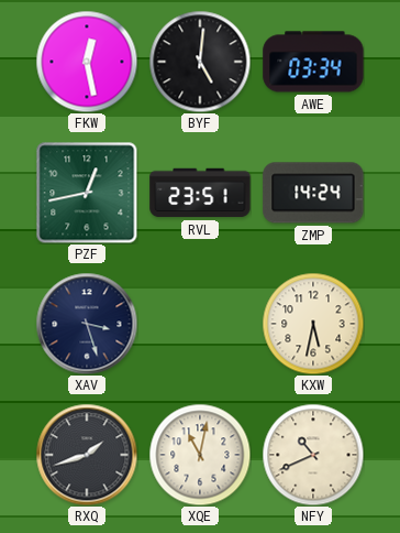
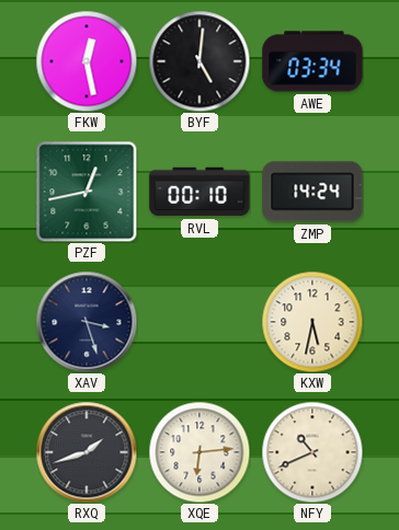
RVL: 23:51 -> 00:10 (200, 192)
XQE: 11:02 -> 6:14 (200, 452)
